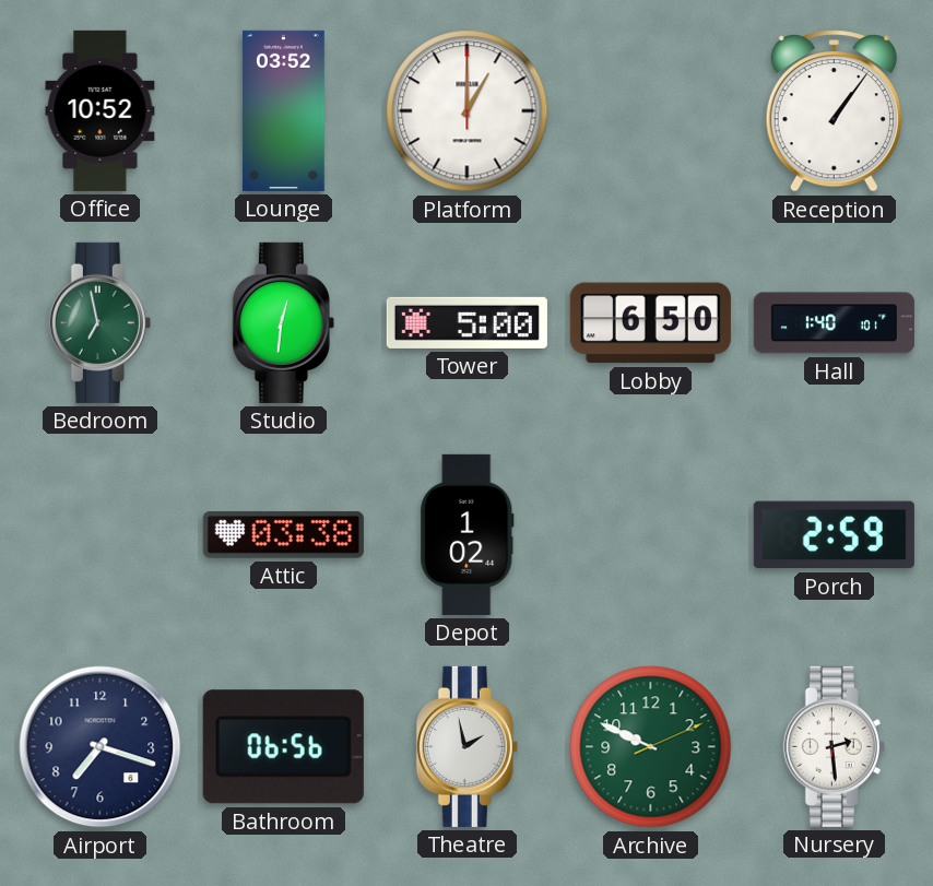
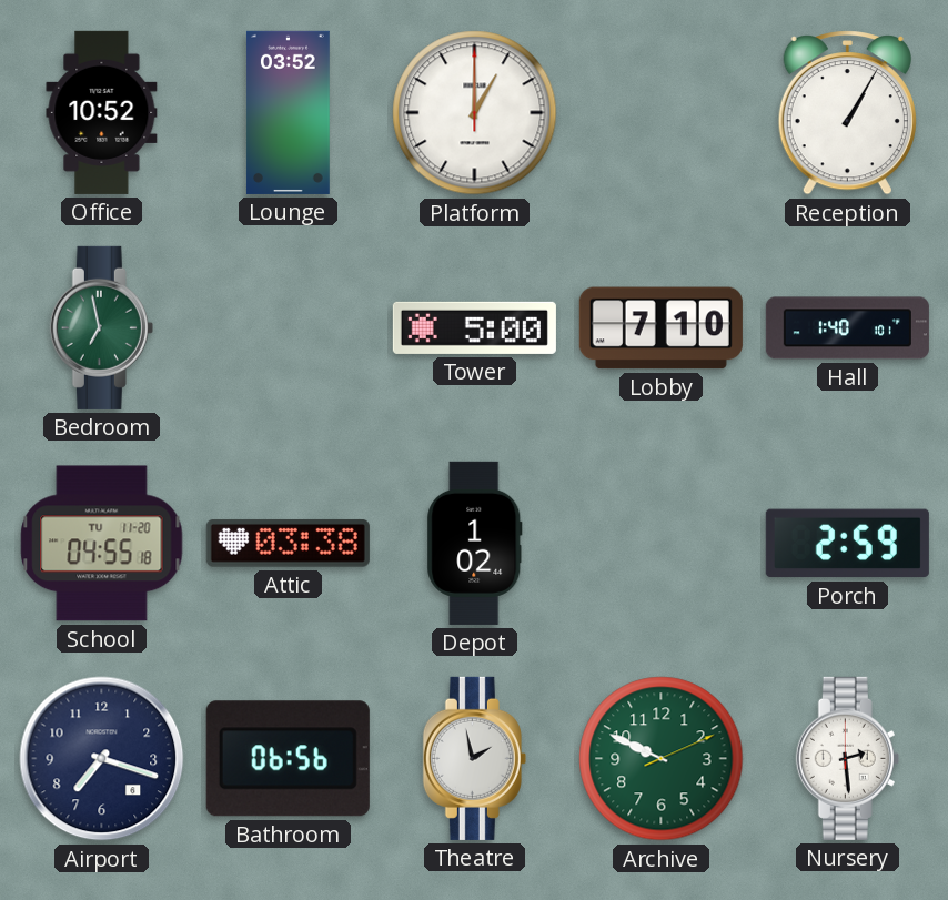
Reception: 1:06 -> 1:05 (847, 113)
Studio: 12:31 -> none (283, 322)
Lobby: 6:50 -> 7:10 (660, 328)
School: none -> 04:55 (102, 544)
